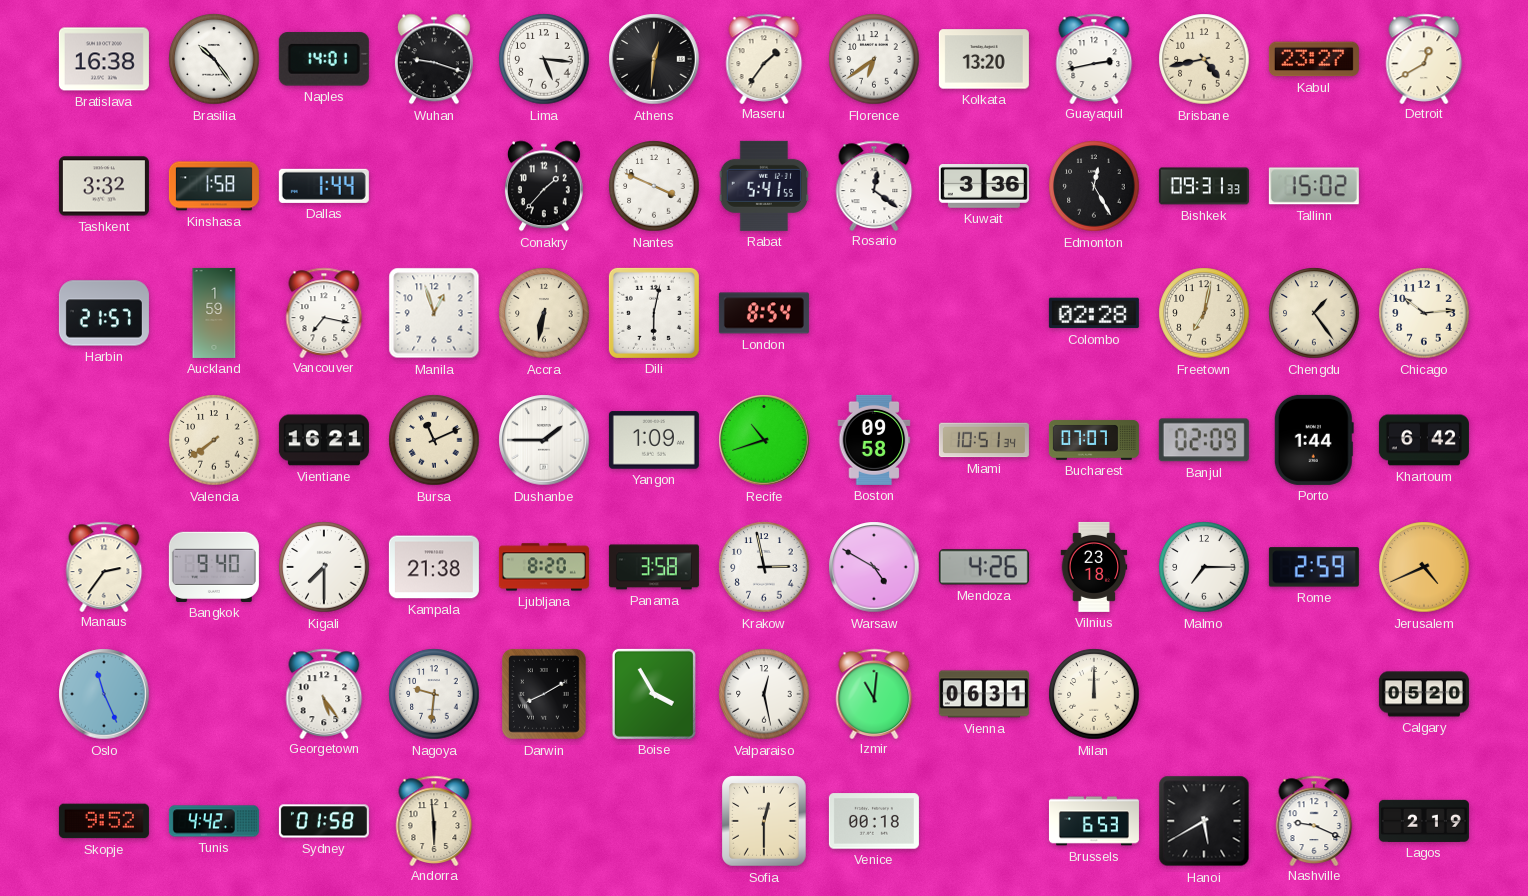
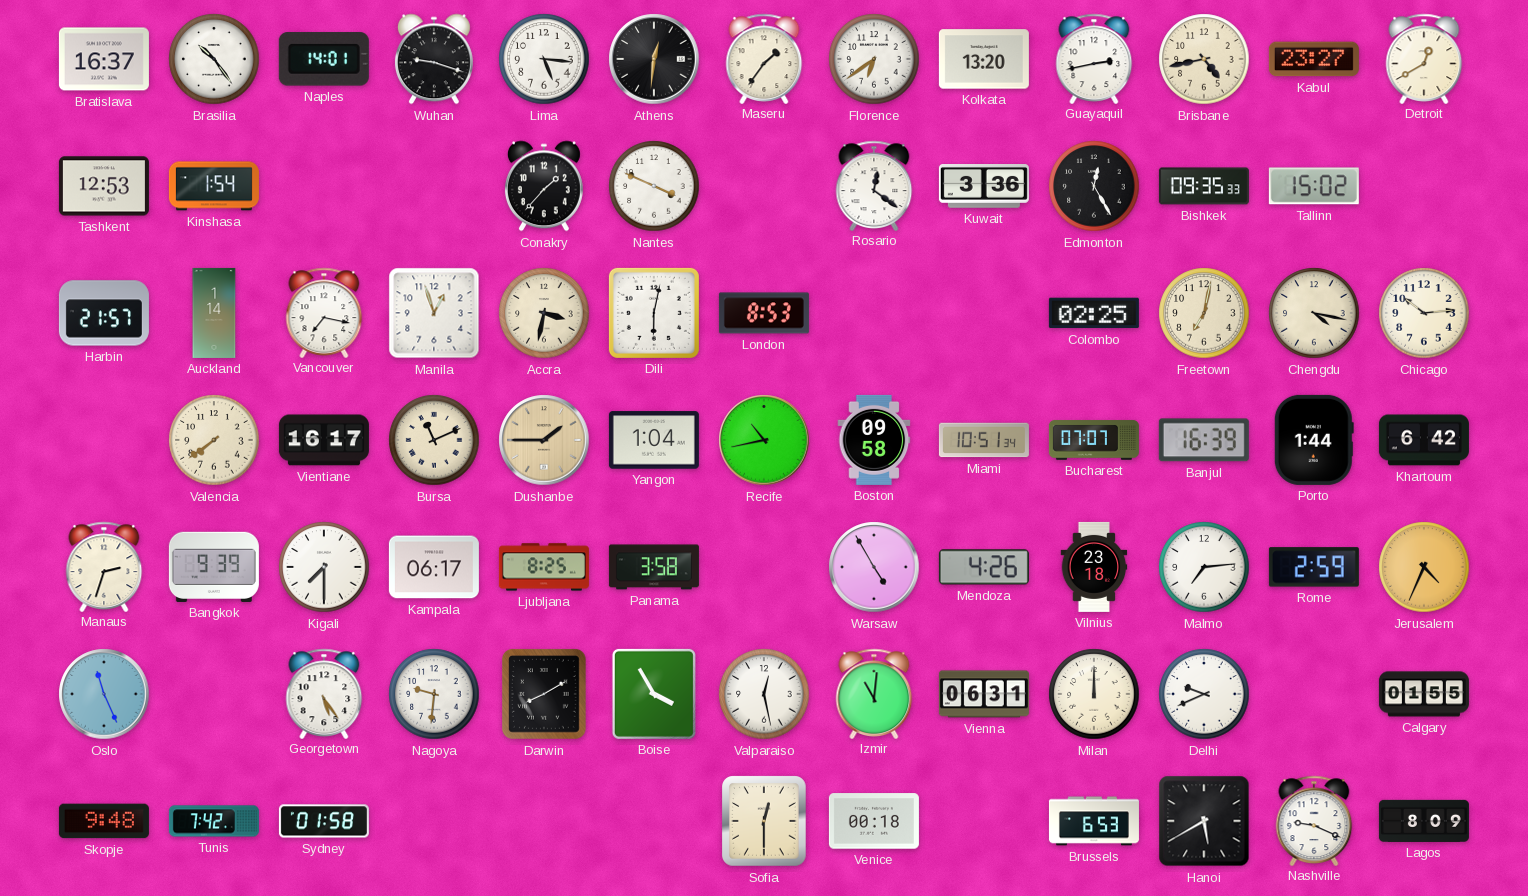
Bratislava: 16:38 -> 16:37 (104, 59)
Tashkent: 3:32 -> 12:53 (104, 186)
Kinshasa: 1:58 -> 1:54 (214, 186)
Dallas: 1:44 -> none (324, 186)
Rabat: 5:41 -> none (763, 186)
Bishkek: 09:31 -> 09:35 (1204, 186)
Auckland: 1:59 -> 1:14 (214, 313)
Accra: 6:32 -> 3:32 (544, 313)
London: 8:54 -> 8:53 (764, 313)
Colombo: 02:28 -> 02:25 (1094, 313)
Chengdu: 1:24 -> 4:17 (1314, 313)
Vientiane: 16:21 -> 16:17 (324, 440)
Dushanbe dial: white -> champagne (544, 440)
Yangon: 1:09 -> 1:04 (654, 440)
Recife: 10:42 -> 10:43 (764, 440)
Banjul: 02:09 -> 16:39 (1204, 440)
Manaus: 2:36 -> 2:33 (104, 566)
Bangkok: 9:40 -> 9:39 (214, 567)
Kampala: 21:38 -> 06:17 (434, 567)
Ljubljana: 8:20 -> 8:25 (544, 567)
Krakow: 2:58 -> none (764, 567)
Warsaw: 4:50 -> 4:55 (874, 567)
Malmo: 7:15 -> 7:14 (1204, 567)
Jerusalem: 4:41 -> 4:34 (1424, 567)
Delhi: none -> 9:41 (1204, 694)
Calgary: 05:20 -> 01:55 (1424, 694)
Skopje: 9:52 -> 9:48 (104, 821)
Tunis: 4:42 -> 7:42 (214, 821)
Andorra: 5:59 -> none (434, 820)
Lagos: 2:19 -> 8:09 (1424, 821)
